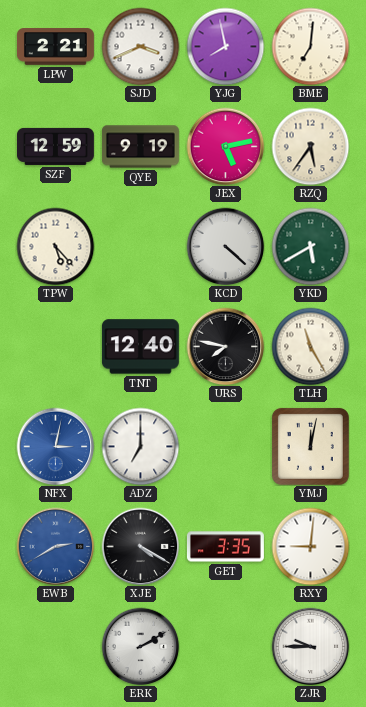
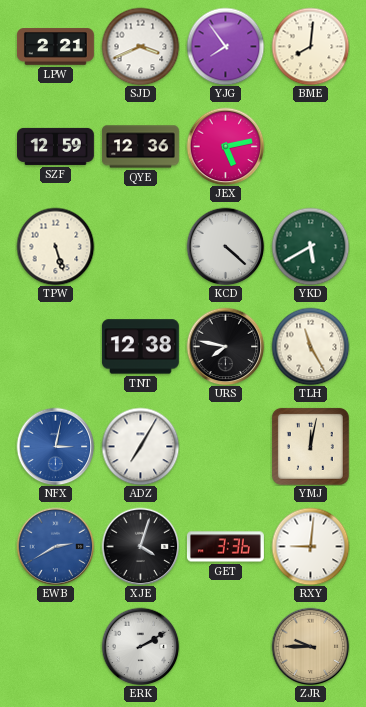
YJG: 7:58 -> 7:54 (225, 46)
BME: 7:01 -> 8:01 (310, 46)
QYE: 9:19 -> 12:36 (141, 147)
RZQ: 5:36 -> none (310, 146)
TPW: 5:23 -> 5:27 (55, 246)
TNT: 12:40 -> 12:38 (140, 347)
ADZ: 7:00 -> 7:05 (140, 446)
XJE: 4:20 -> 4:03 (140, 546)
GET: 3:35 -> 3:36 (225, 547)
ZJR dial: white -> champagne (310, 646)
